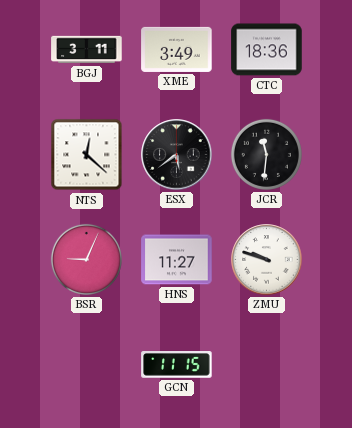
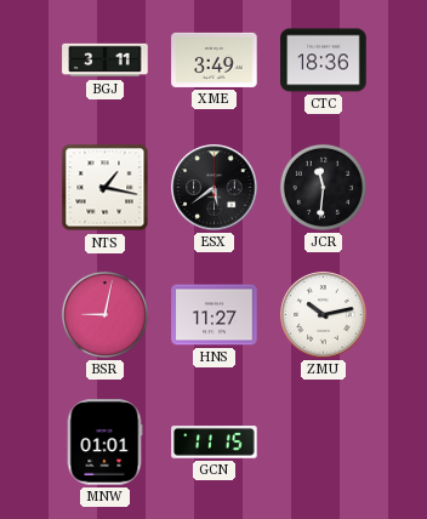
NTS: 12:22 -> 1:17 (106, 188)
BSR: 9:04 -> 9:02 (104, 314)
ZMU: 9:48 -> 10:13 (324, 315)
MNW: none -> 01:01 (104, 443)
